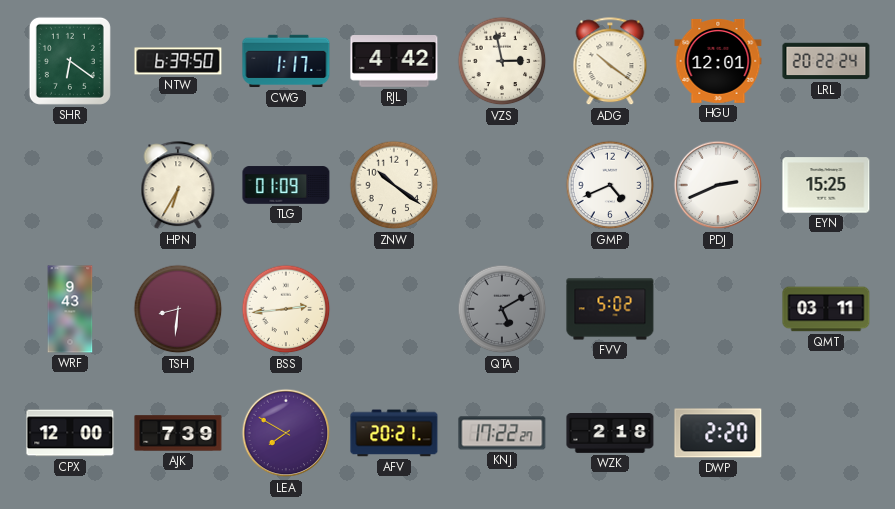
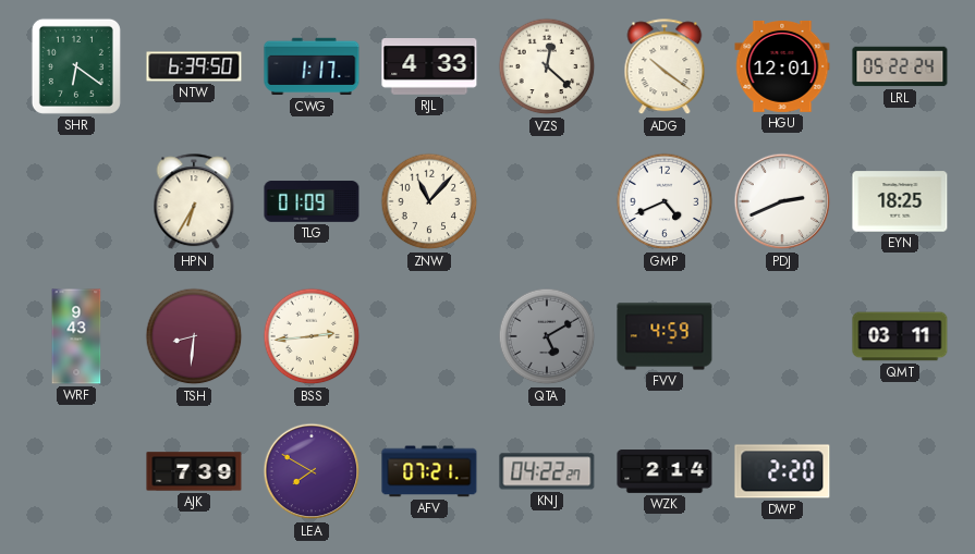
RJL: 4:42 -> 4:33 (429, 66)
VZS: 2:58 -> 12:22 (547, 66)
LRL: 20:22 -> 05:22 (900, 66)
ZNW: 10:21 -> 11:07 (429, 201)
EYN: 15:25 -> 18:25 (900, 201)
FVV: 5:02 -> 4:59 (665, 336)
CPX: 12:00 -> none (70, 433)
AFV: 20:21 -> 07:21 (429, 471)
KNJ: 17:22 -> 04:22 (547, 471)
WZK: 2:18 -> 2:14 (665, 472)
